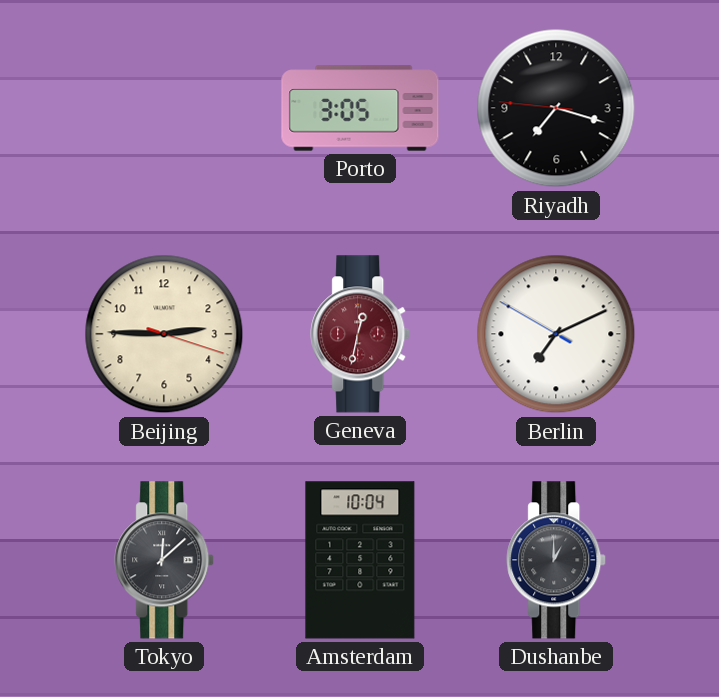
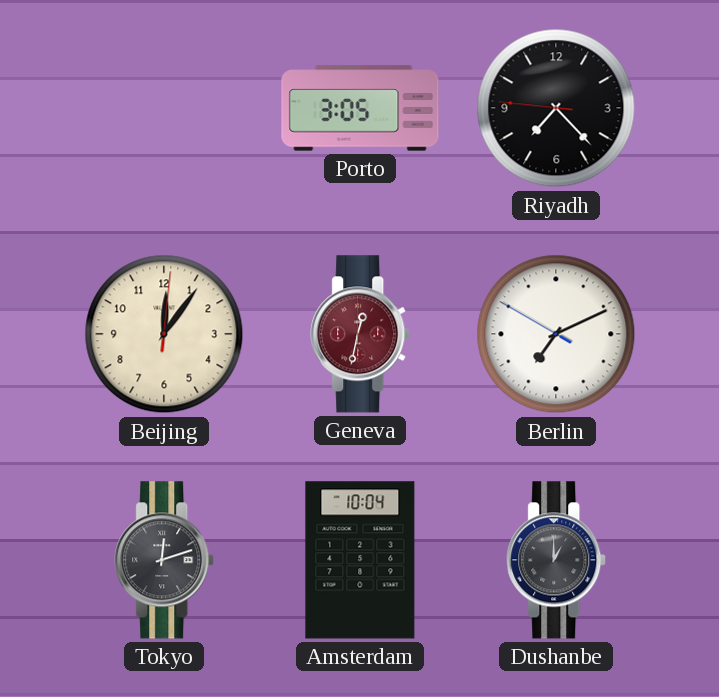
Riyadh: 7:17 -> 7:22 (556, 108)
Beijing: 2:45 -> 12:06 (164, 334)
Tokyo: 12:08 -> 12:12 (165, 560)
